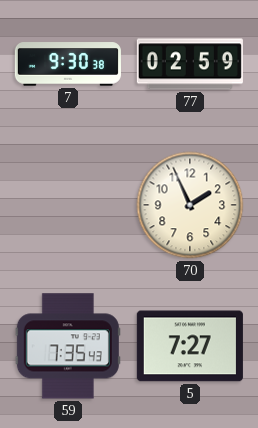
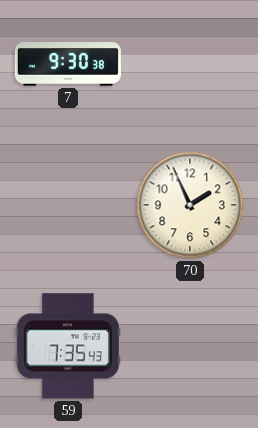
77: 02:59 -> none (190, 64)
5: 7:27 -> none (190, 346)
